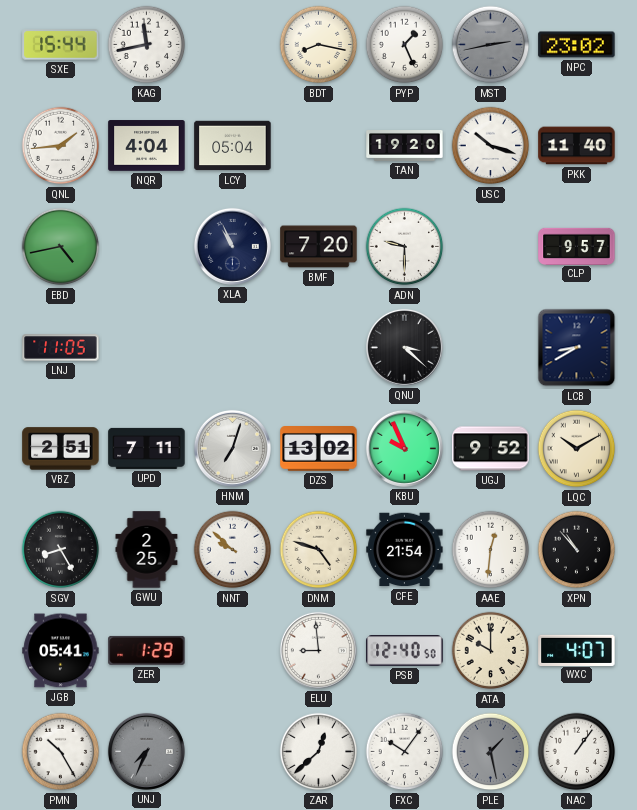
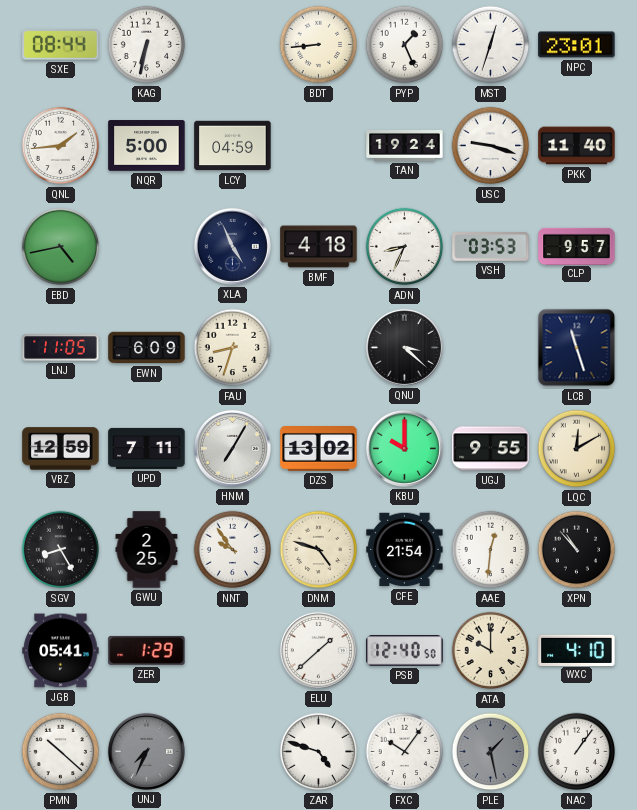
SXE: 15:44 -> 08:44 (61, 45)
KAG: 11:43 -> 6:32 (147, 45)
BDT: 8:17 -> 8:44 (319, 45)
MST: 2:43 -> 12:33 (491, 45)
MST dial: grey -> white (491, 45)
NPC: 23:02 -> 23:01 (577, 45)
NQR: 4:04 -> 5:00 (147, 146)
LCY: 05:04 -> 04:59 (233, 146)
TAN: 19:20 -> 19:24 (405, 146)
USC: 10:18 -> 9:18 (491, 146)
XLA: 10:56 -> 4:56 (232, 246)
BMF: 7:20 -> 4:18 (319, 247)
ADN: 9:30 -> 8:34 (405, 247)
VSH: none -> 03:53 (491, 247)
EWN: none -> 6:09 (147, 348)
FAU: none -> 8:33 (233, 348)
LCB: 8:40 -> 11:27 (577, 348)
VBZ: 2:51 -> 12:59 (61, 449)
HNM: 7:03 -> 7:05 (232, 448)
KBU: 9:56 -> 10:00 (404, 448)
UGJ: 9:52 -> 9:55 (491, 449)
LQC: 10:10 -> 12:10 (577, 449)
NNT: 9:52 -> 9:54 (233, 550)
ELU: 8:59 -> 1:38 (318, 650)
WXC: 4:07 -> 4:10 (577, 650)
PMN: 10:25 -> 10:22 (61, 752)
ZAR: 12:38 -> 4:48 (319, 752)
